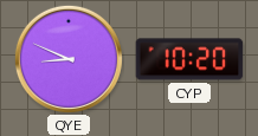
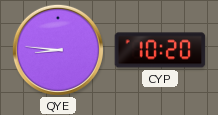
QYE: 8:49 -> 8:46 (58, 50)
